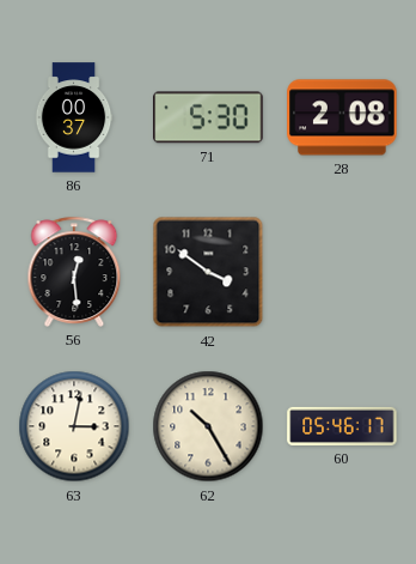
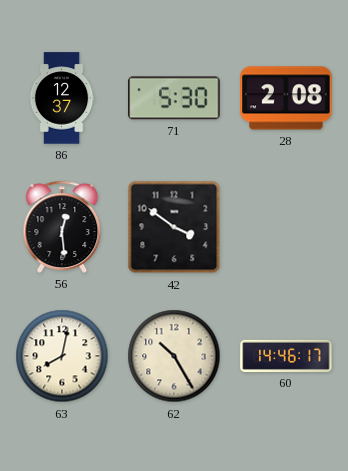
86: 00:37 -> 12:37 (62, 98)
63: 3:02 -> 8:02 (62, 356)
60: 05:46 -> 14:46 (286, 356)
